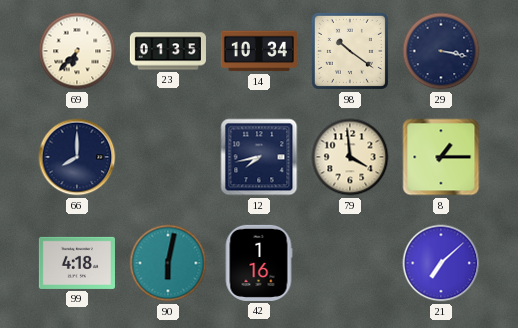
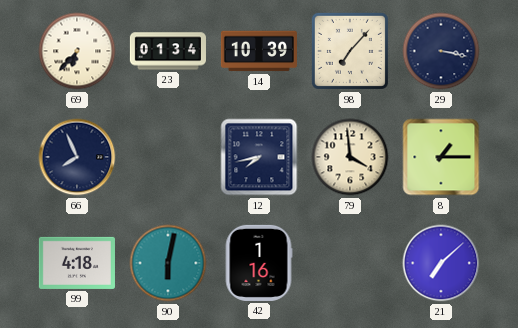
23: 01:35 -> 01:34 (168, 51)
14: 10:34 -> 10:39 (259, 51)
98: 10:21 -> 7:07 (350, 51)
66: 8:00 -> 7:56 (77, 157)
